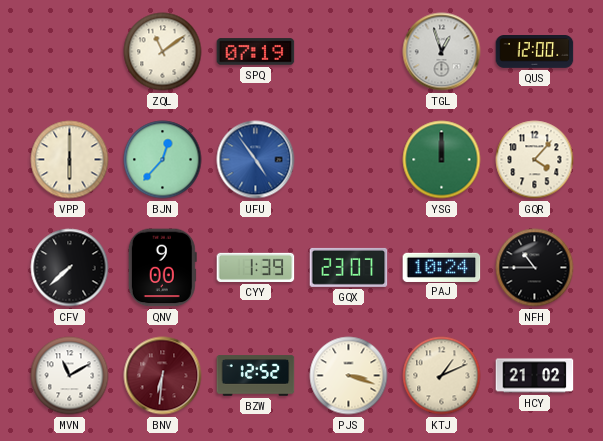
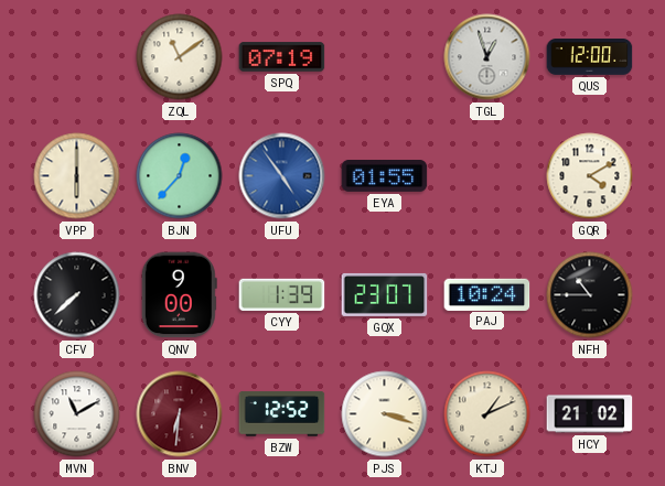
EYA: none -> 01:55 (385, 176)
YSG: 12:00 -> none (442, 160)
GQR: 4:07 -> 4:10 (590, 176)
